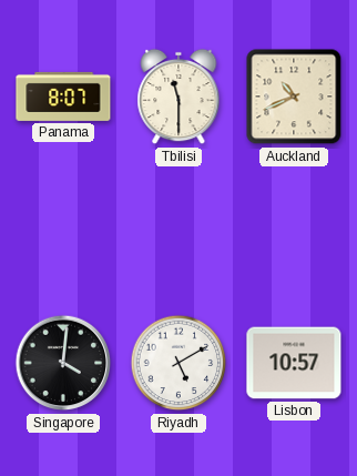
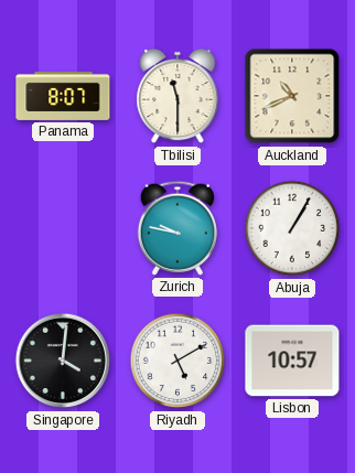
Zurich: none -> 9:47 (176, 228)
Abuja: none -> 1:05 (292, 228)
